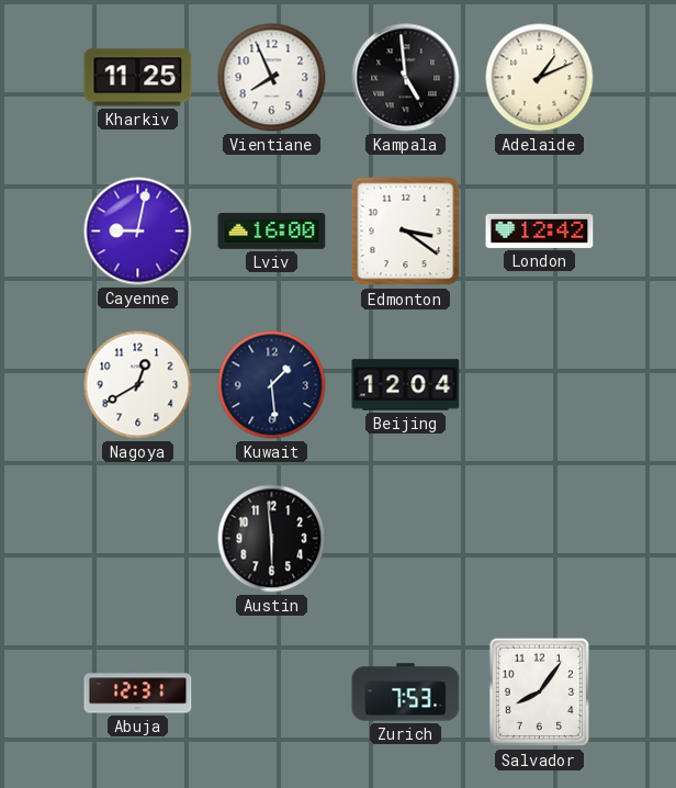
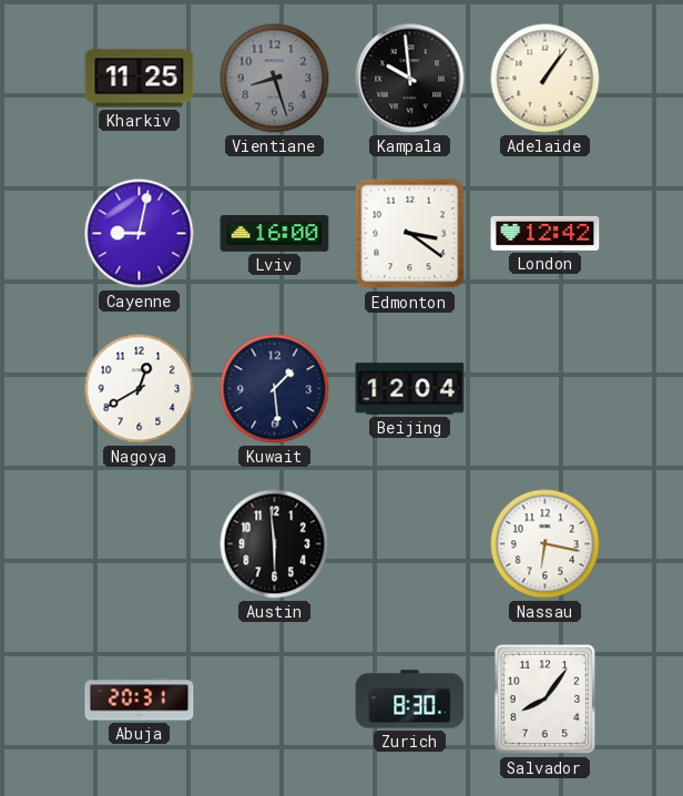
Vientiane: 7:56 -> 8:27 (275, 79)
Vientiane dial: white -> grey (275, 79)
Kampala: 4:59 -> 9:59 (410, 79)
Adelaide: 1:11 -> 1:06 (546, 79)
Nassau: none -> 6:17 (546, 544)
Abuja: 12:31 -> 20:31 (140, 700)
Zurich: 7:53 -> 8:30 (410, 700)
